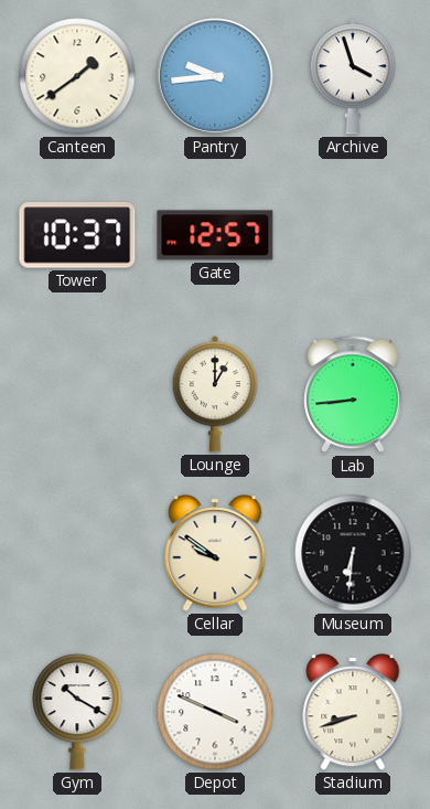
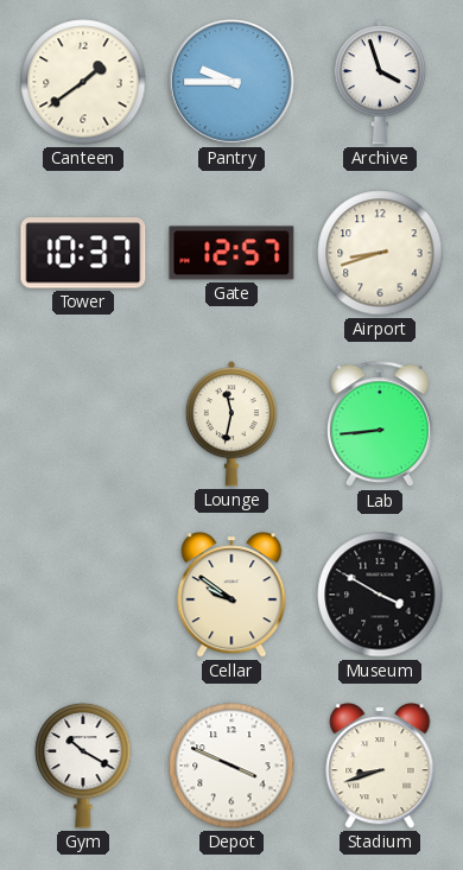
Pantry: 9:44 -> 9:45 (231, 82)
Airport: none -> 8:42 (380, 253)
Lounge: 1:00 -> 11:32 (231, 424)
Museum: 6:31 -> 3:50 (380, 595)
